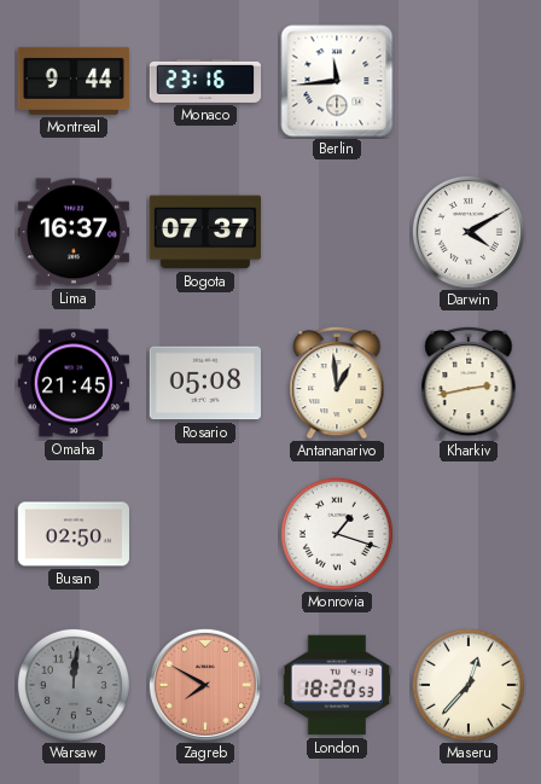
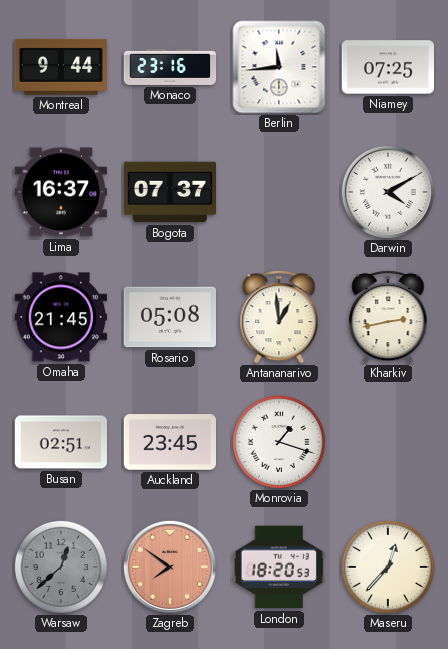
Niamey: none -> 07:25 (387, 67)
Busan: 02:50 -> 02:51 (60, 442)
Auckland: none -> 23:45 (169, 442)
Warsaw: 12:01 -> 12:38 (61, 567)
Zagreb: 7:50 -> 7:51 (170, 567)
